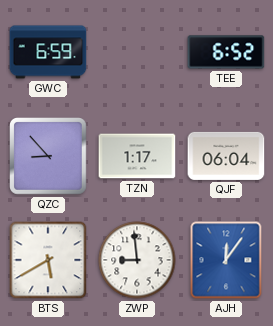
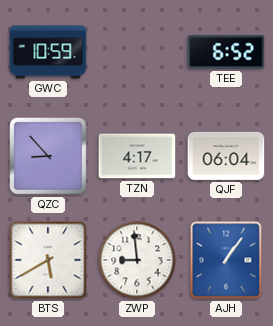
GWC: 6:59 -> 10:59 (48, 52)
TZN: 1:17 -> 4:17 (137, 156)
AJH: 12:06 -> 1:06 (226, 260)
